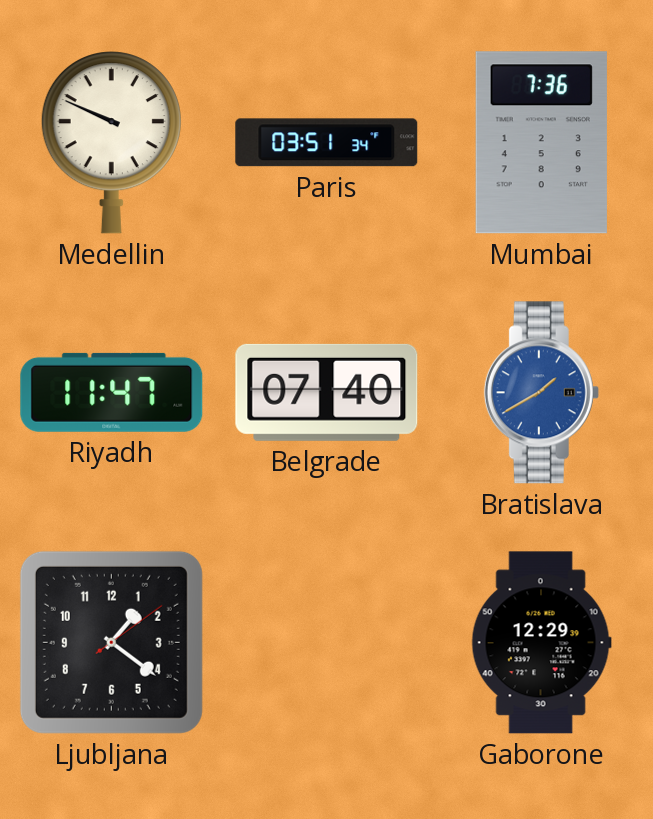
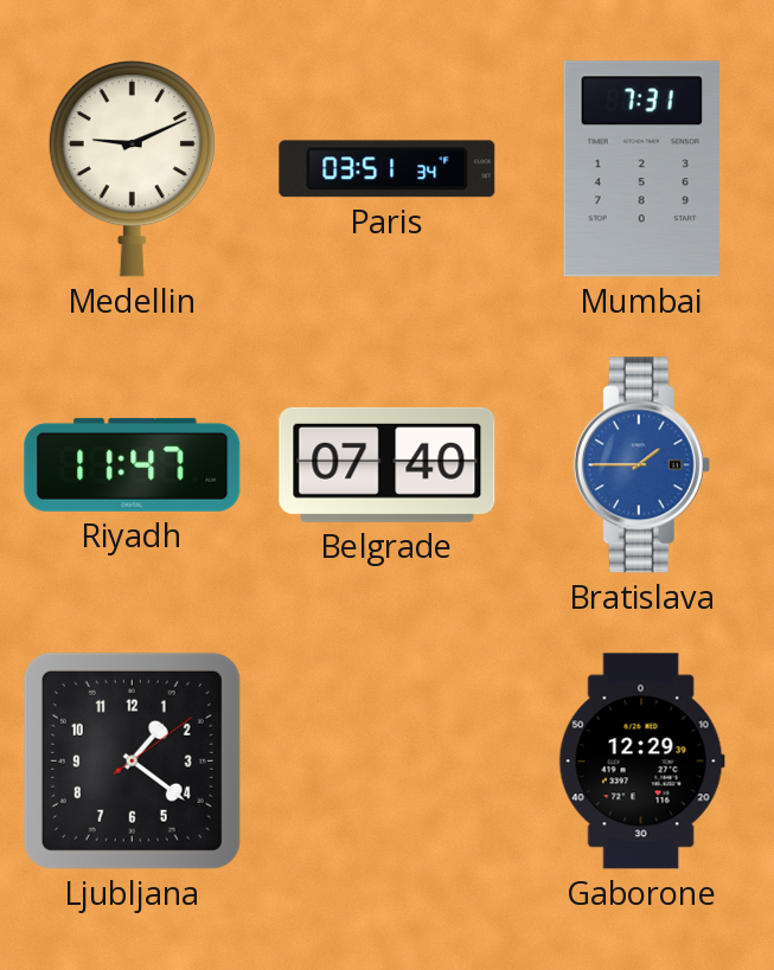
Medellin: 9:49 -> 9:11 (132, 169)
Mumbai: 7:36 -> 7:31 (641, 169)
Bratislava: 1:40 -> 1:45 (641, 465)
